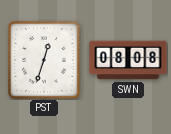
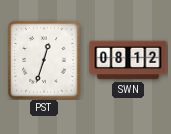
SWN: 08:08 -> 08:12 (128, 60)
